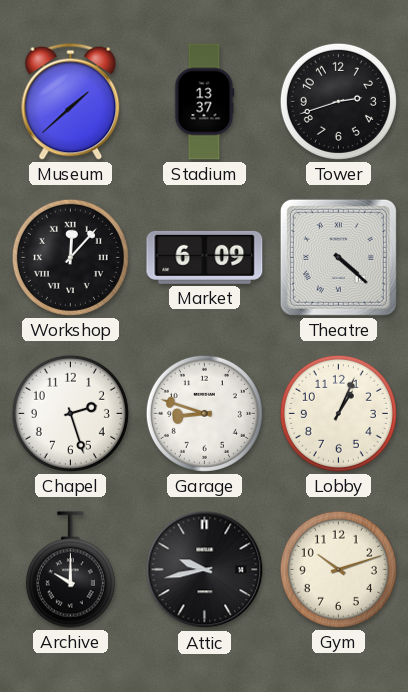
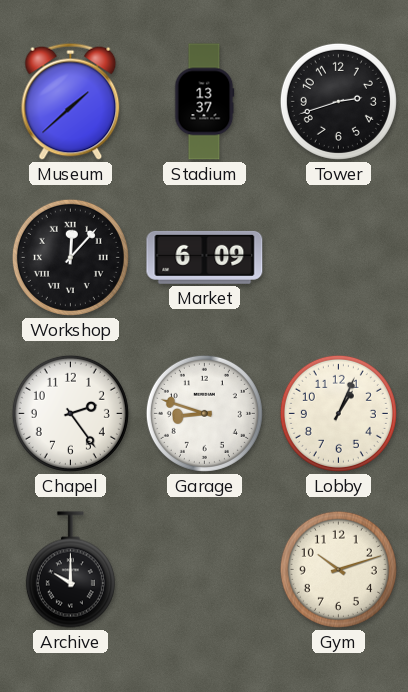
Theatre: 4:22 -> none (338, 257)
Chapel: 2:27 -> 2:24 (70, 413)
Attic: 9:43 -> none (205, 570)
